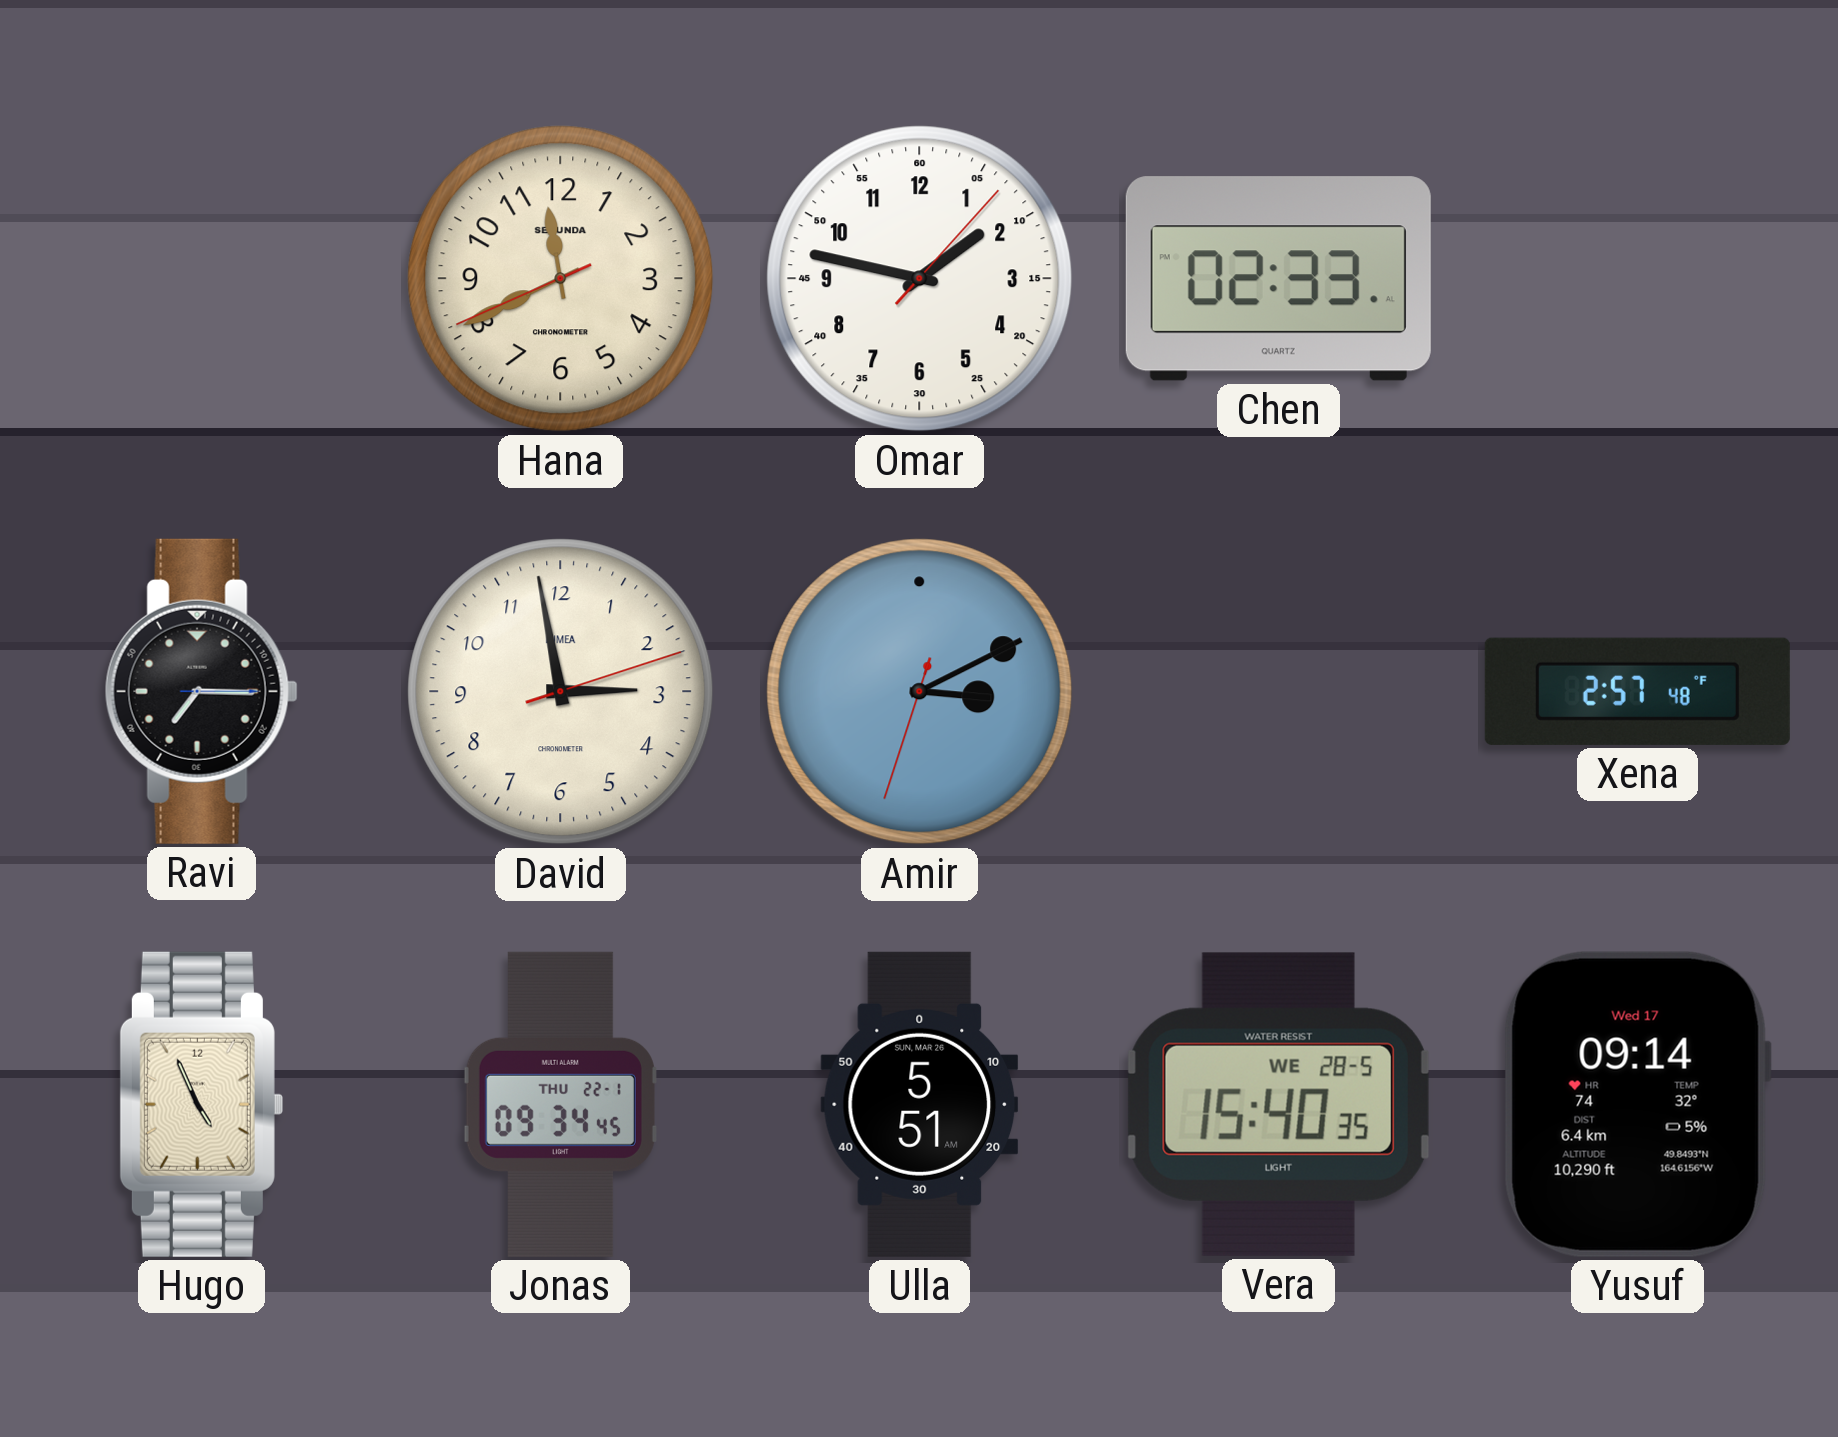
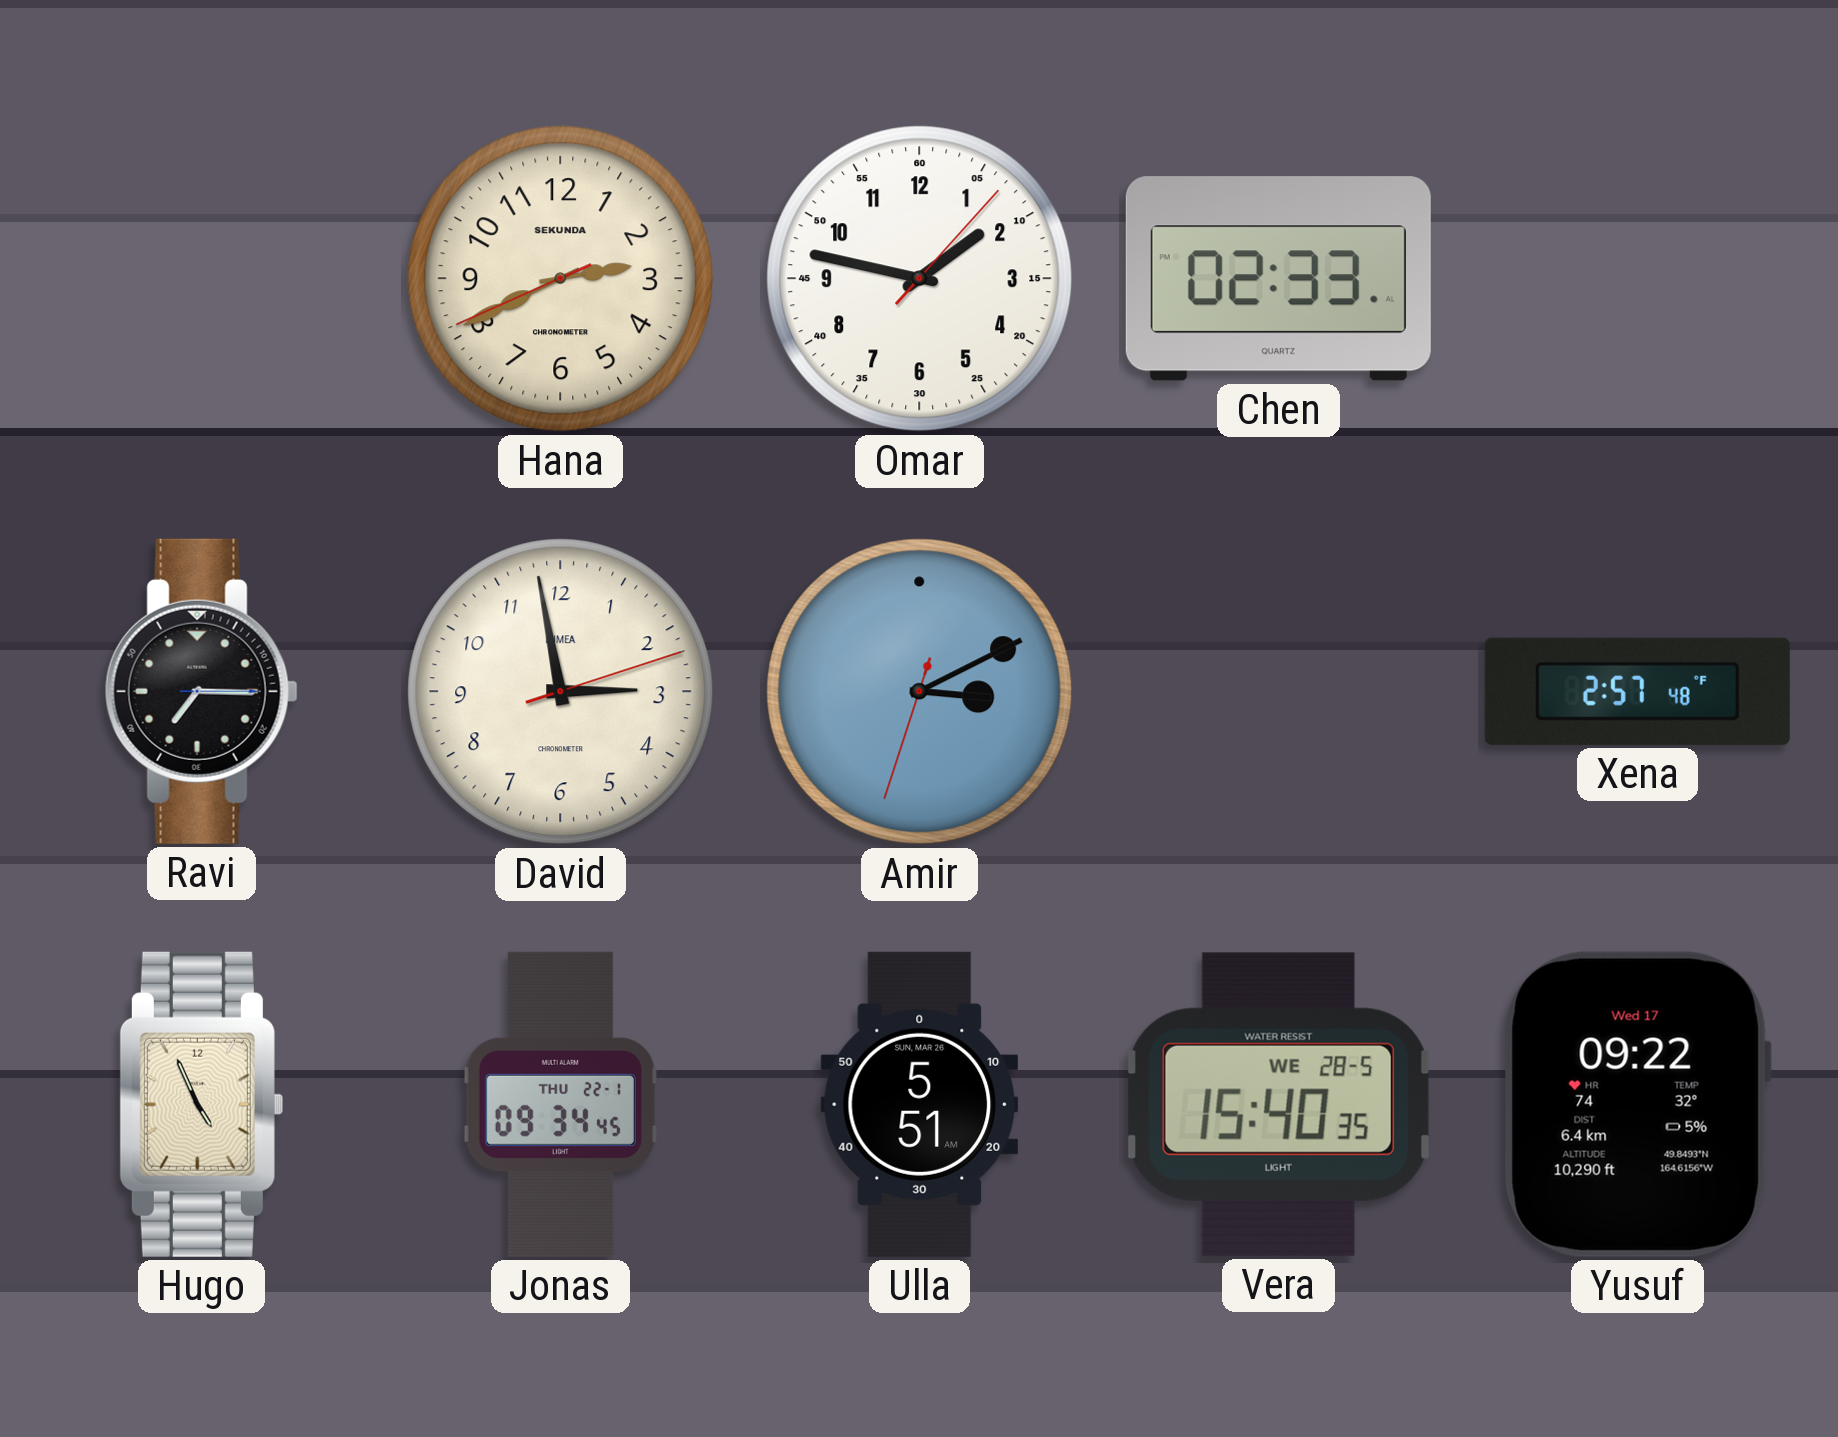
Hana: 11:40 -> 2:40 (561, 279)
Yusuf: 09:14 -> 09:22 (1637, 1104)
